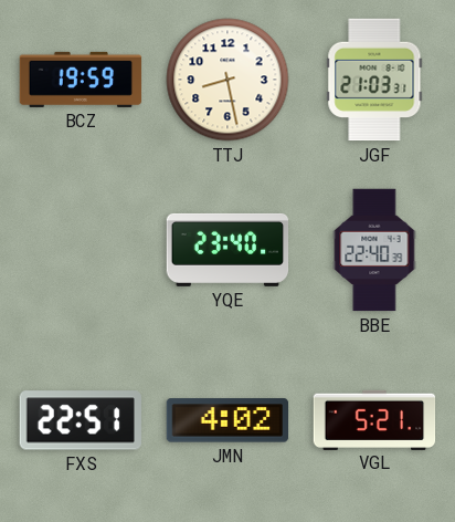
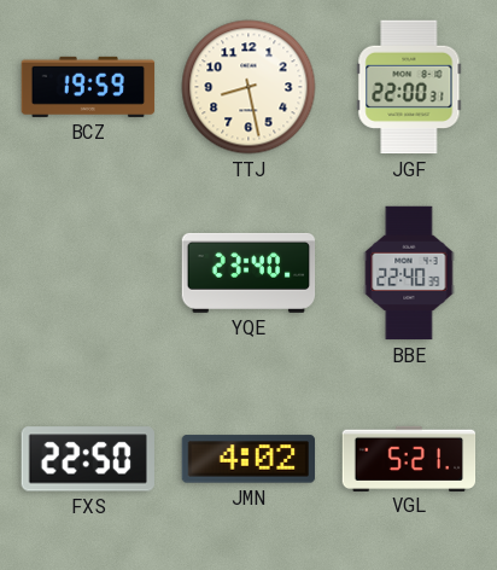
JGF: 21:03 -> 22:00 (409, 87)
FXS: 22:51 -> 22:50 (88, 459)
